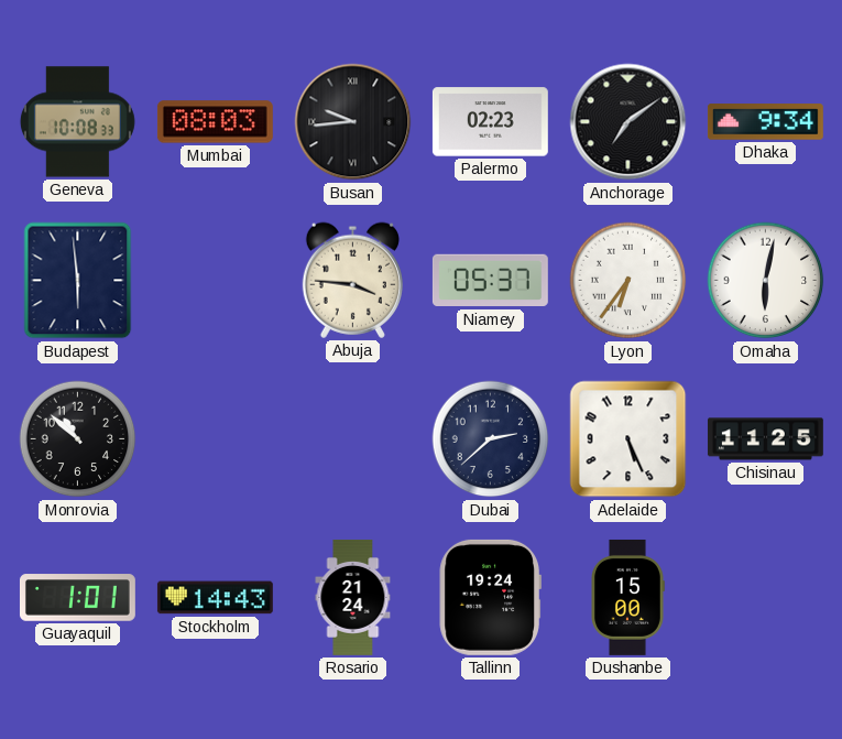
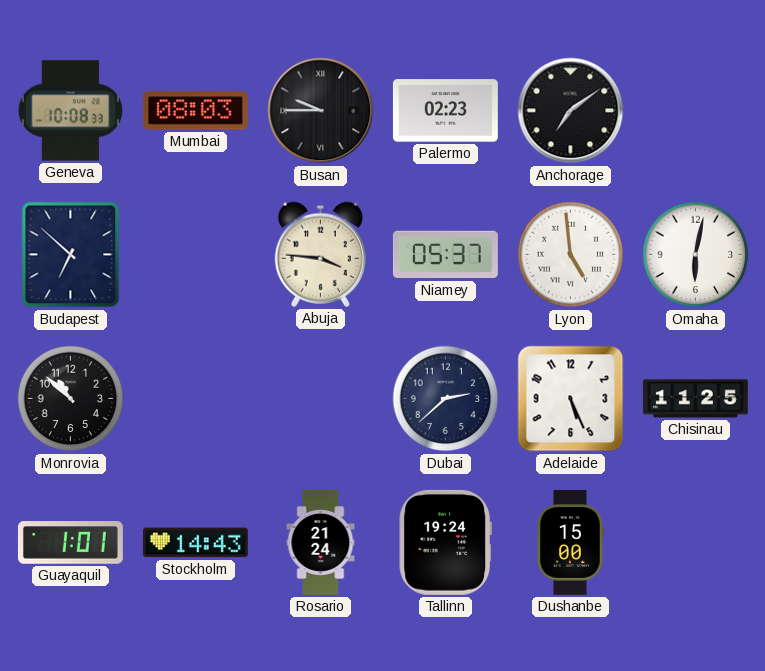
Busan: 9:44 -> 9:45 (321, 111)
Dhaka: 9:34 -> none (765, 122)
Budapest: 5:59 -> 6:52 (71, 255)
Lyon: 6:36 -> 4:59 (571, 255)
